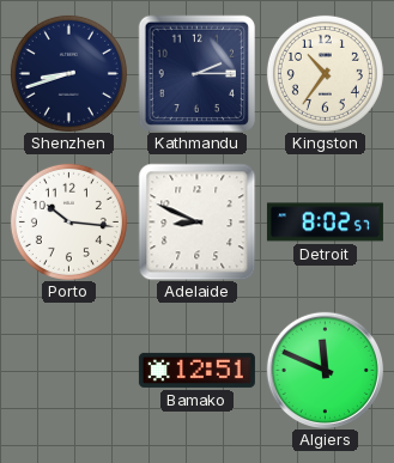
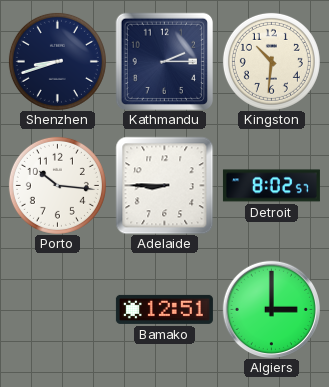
Kingston: 10:36 -> 10:31 (271, 61)
Adelaide: 8:49 -> 8:45 (164, 185)
Algiers: 11:49 -> 3:00 (271, 309)
